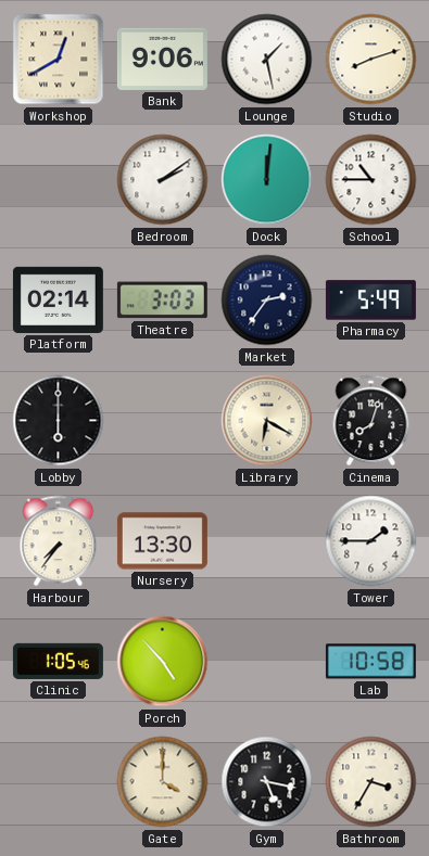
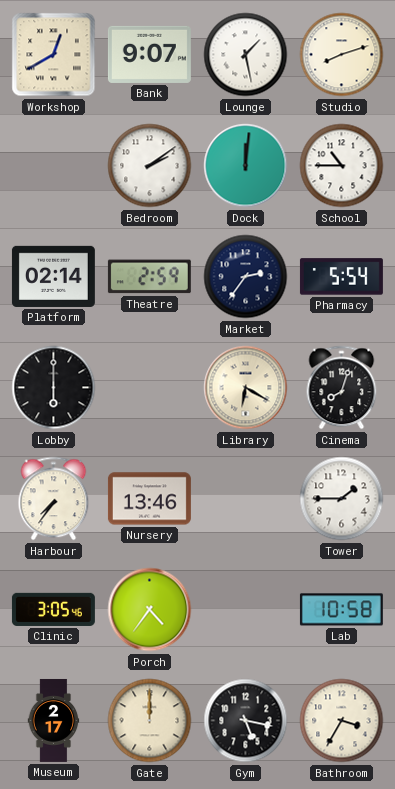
Bank: 9:06 -> 9:07 (149, 54)
Theatre: 3:03 -> 2:59 (149, 277)
Pharmacy: 5:49 -> 5:54 (341, 277)
Nursery: 13:30 -> 13:46 (149, 499)
Clinic: 1:05 -> 3:05 (53, 609)
Porch: 4:53 -> 4:36 (150, 610)
Museum: none -> 2:17 (54, 720)
Gate: 4:00 -> 12:00 (150, 721)
